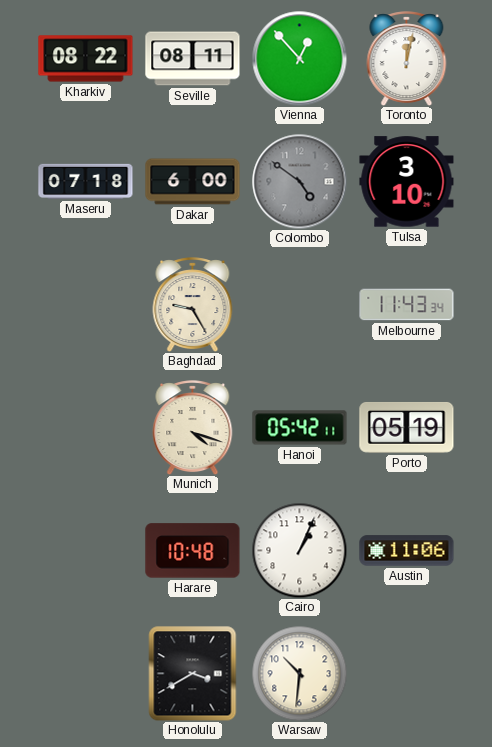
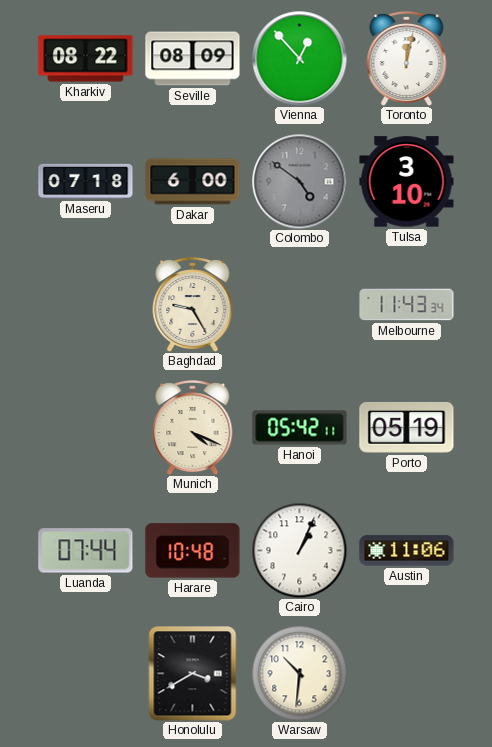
Seville: 08:11 -> 08:09 (193, 59)
Munich: 4:18 -> 4:19 (193, 428)
Luanda: none -> 07:44 (86, 551)
